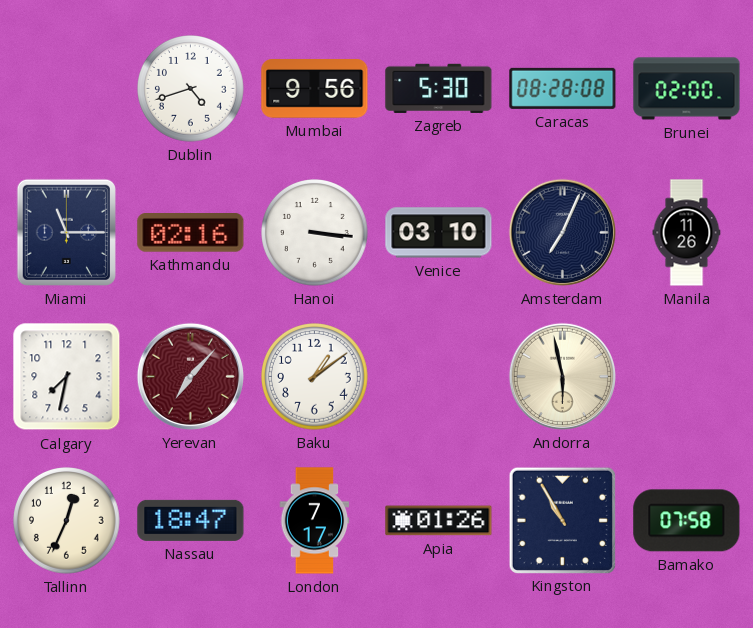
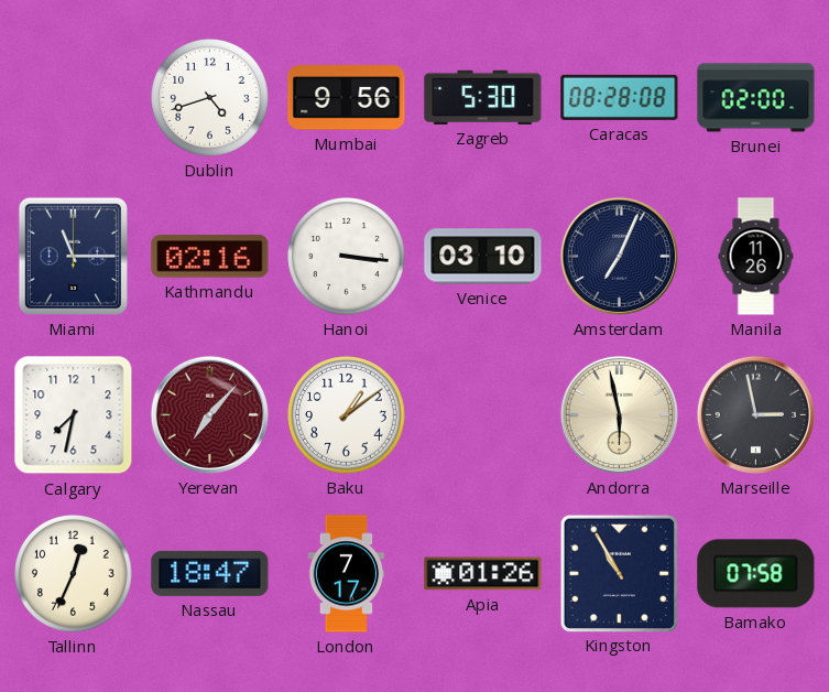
Marseille: none -> 2:58 (755, 414)
